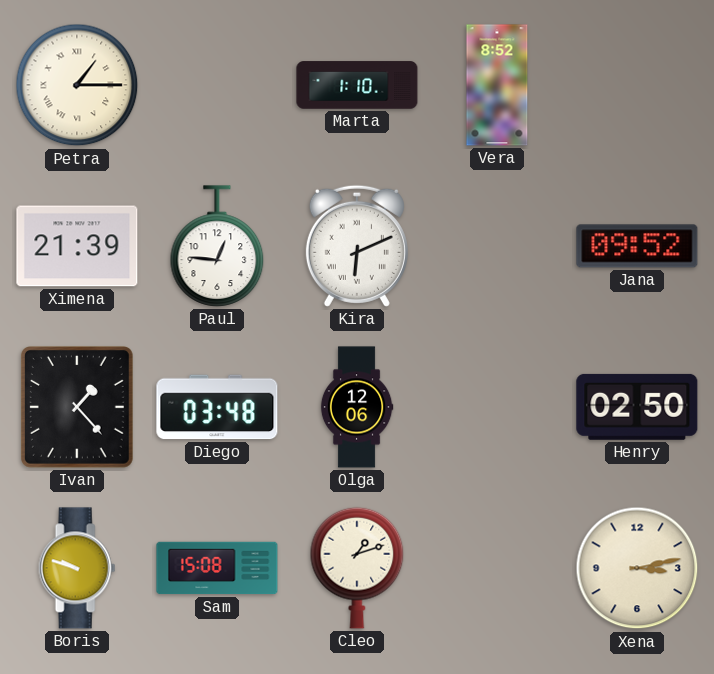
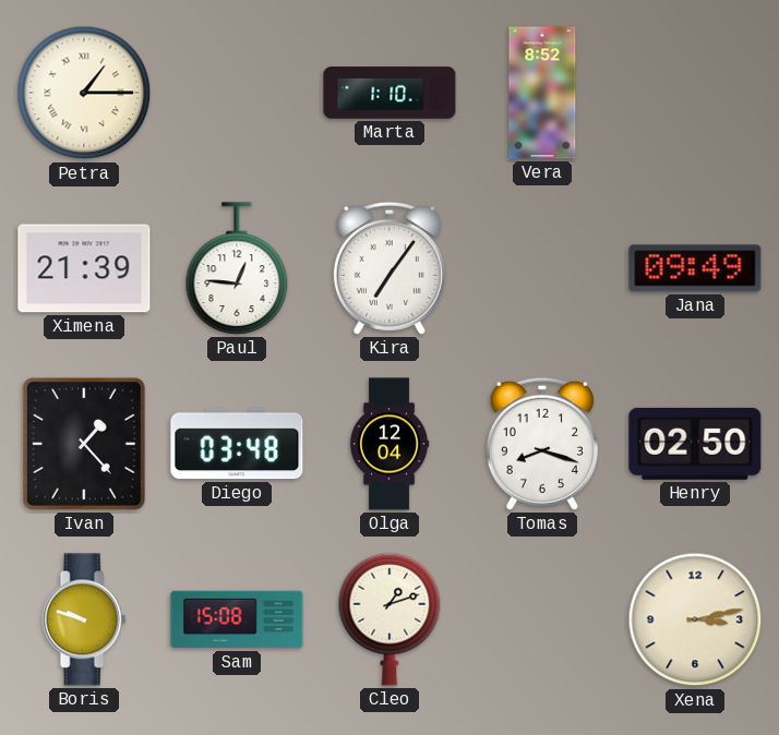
Kira: 6:11 -> 7:06 (389, 268)
Jana: 09:52 -> 09:49 (695, 268)
Olga: 12:06 -> 12:04 (389, 444)
Tomas: none -> 8:18 (542, 444)
